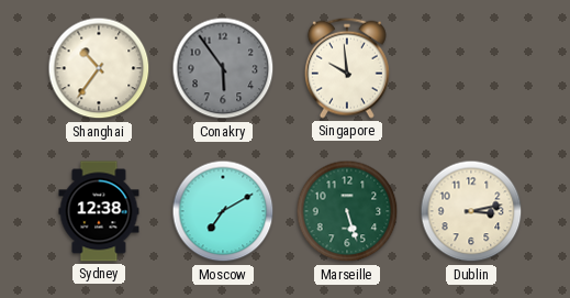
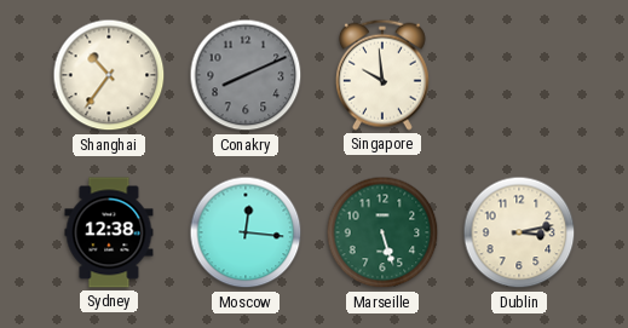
Conakry: 5:54 -> 8:11 (246, 75)
Moscow: 7:10 -> 12:16 (246, 232)
